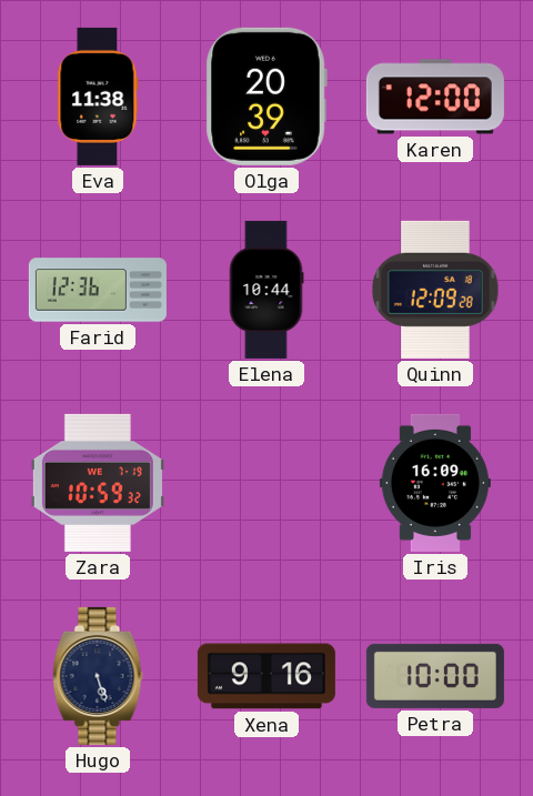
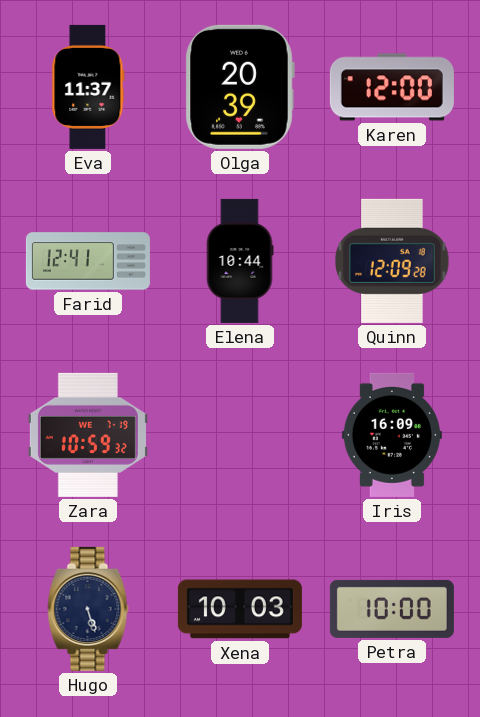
Eva: 11:38 -> 11:37 (88, 87)
Farid: 12:36 -> 12:41 (88, 261)
Xena: 9:16 -> 10:03 (240, 609)
